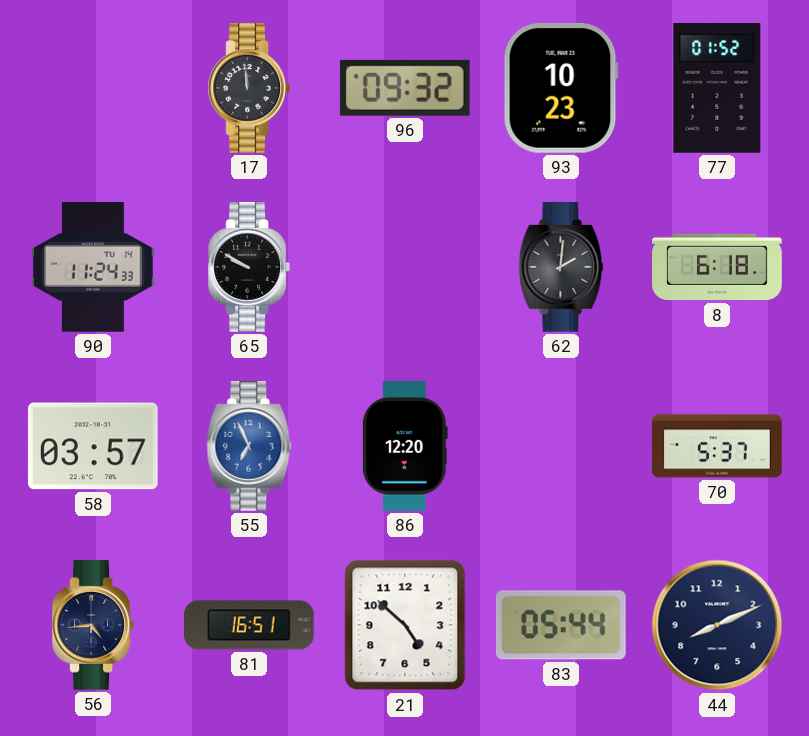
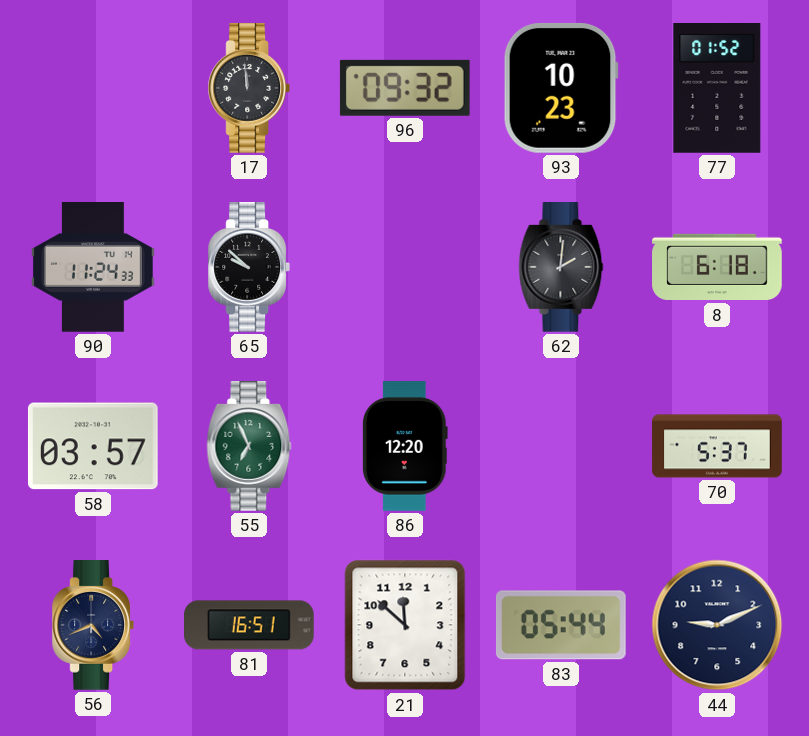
65: 9:50 -> 9:52 (248, 268)
55 dial: blue -> green (249, 447)
56: 4:44 -> 4:41 (92, 626)
21: 4:52 -> 11:52 (405, 625)
44: 8:11 -> 9:11 (717, 625)
